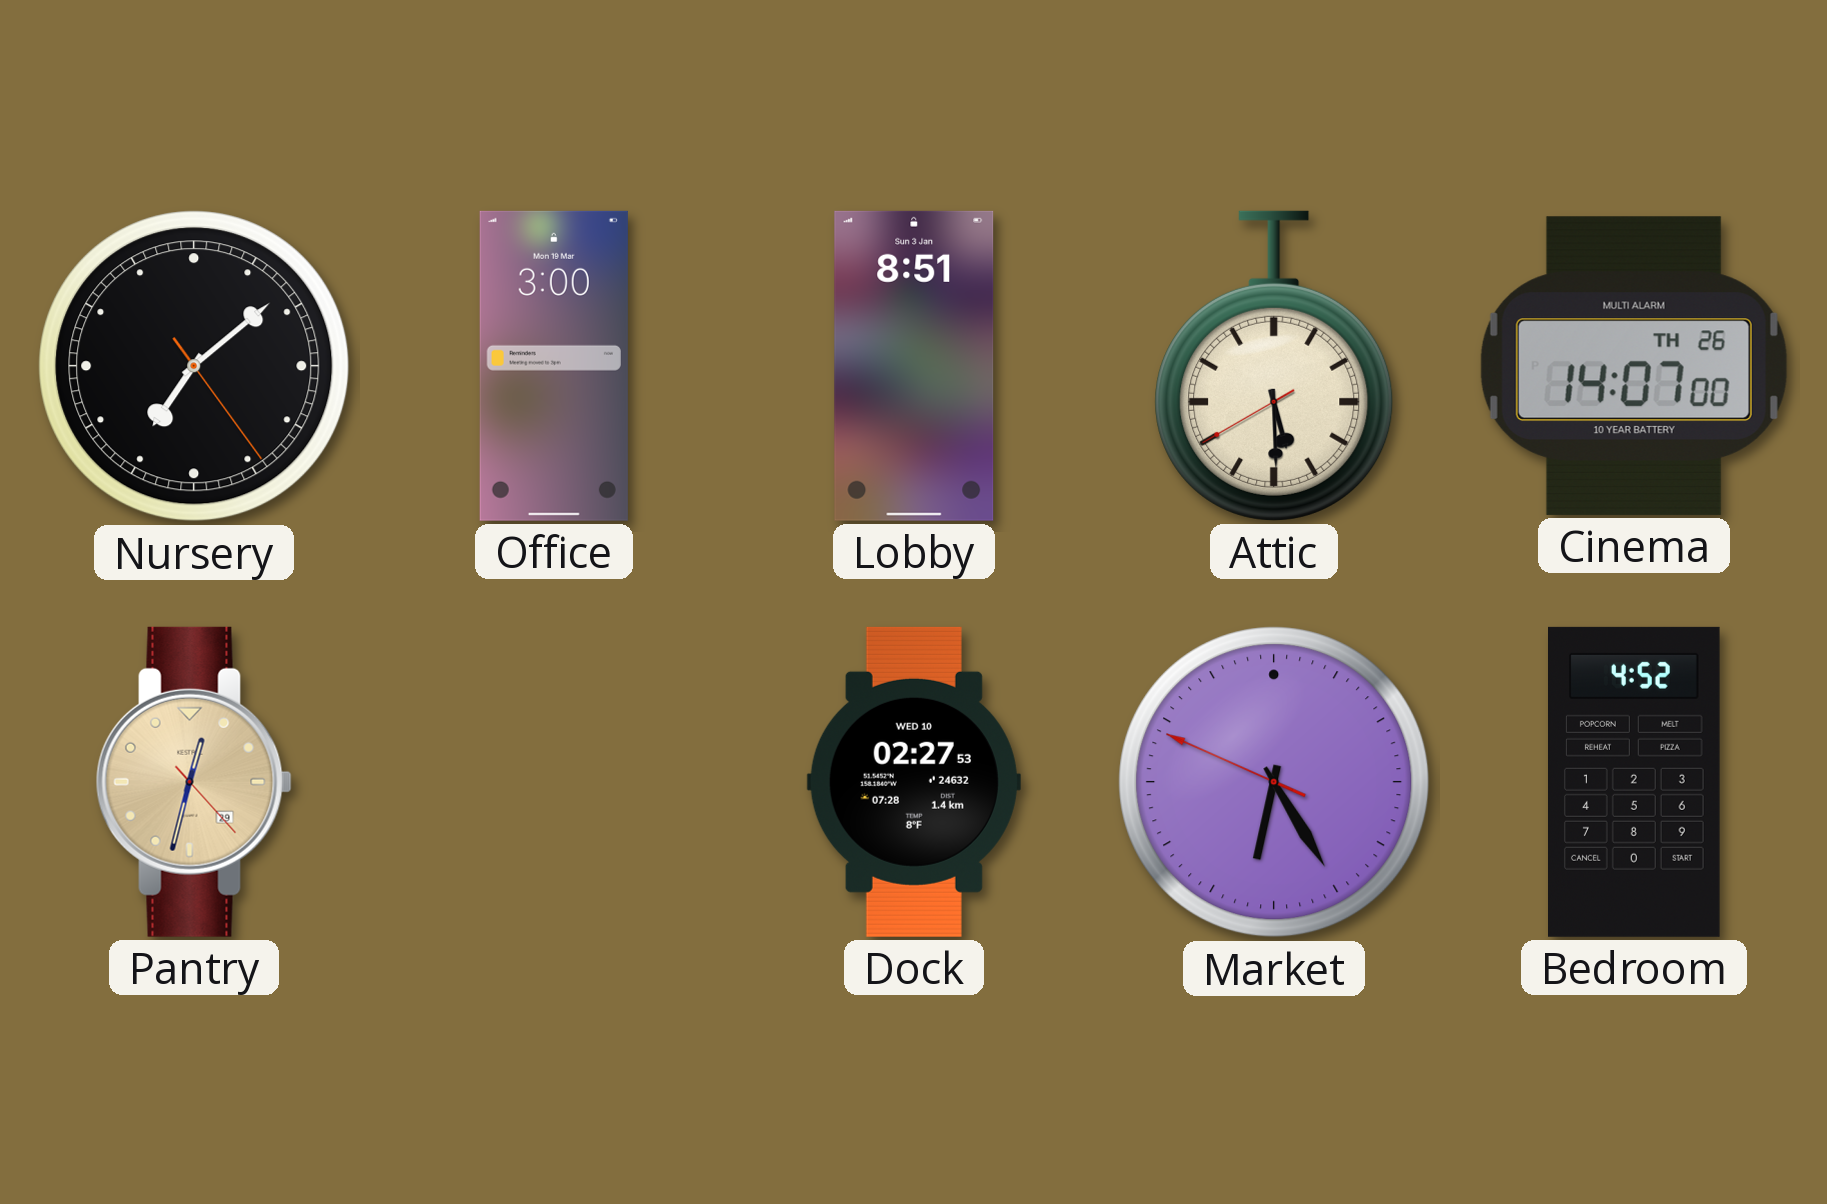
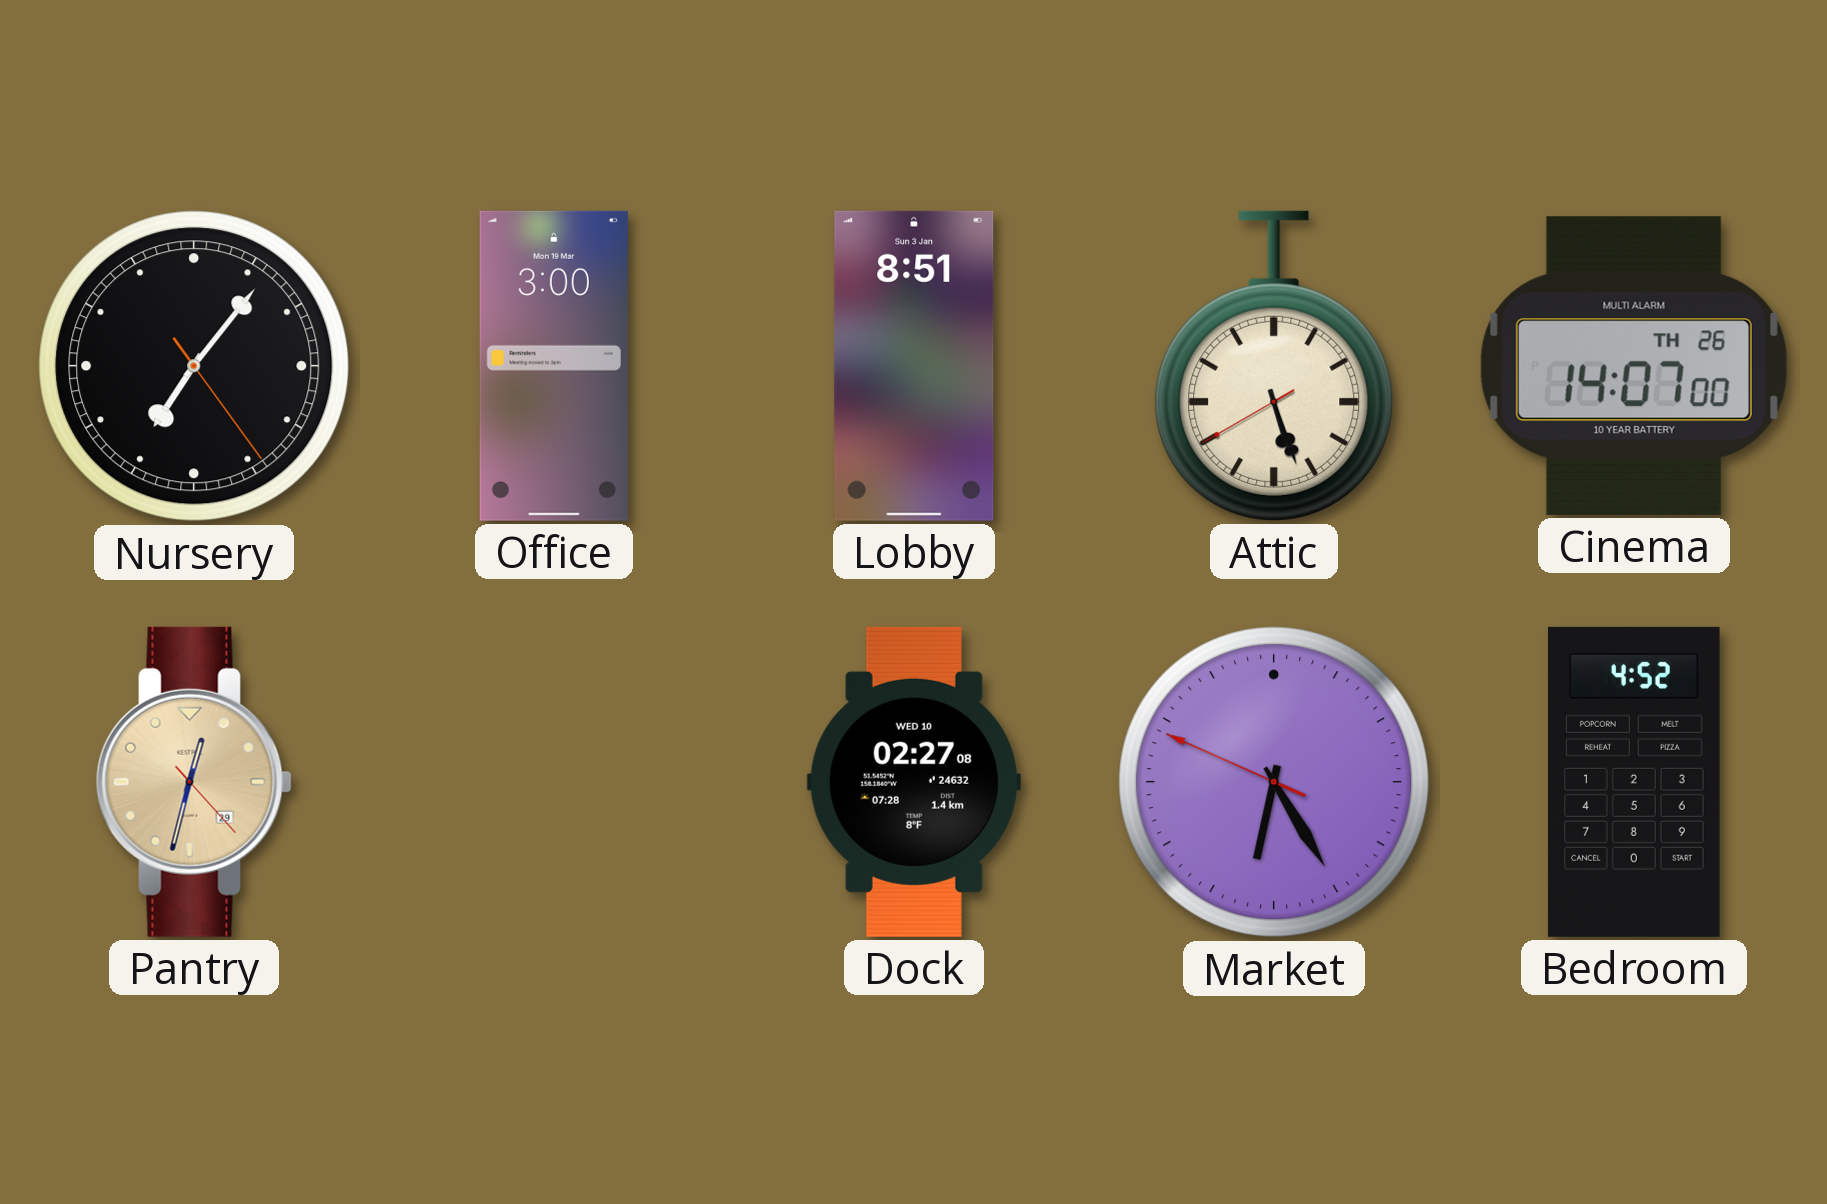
Nursery: 7:08 -> 7:06 (194, 366)
Attic: 5:29 -> 5:26 (1274, 366)
Dock: 02:27:53 -> 02:27:08 (914, 782)
